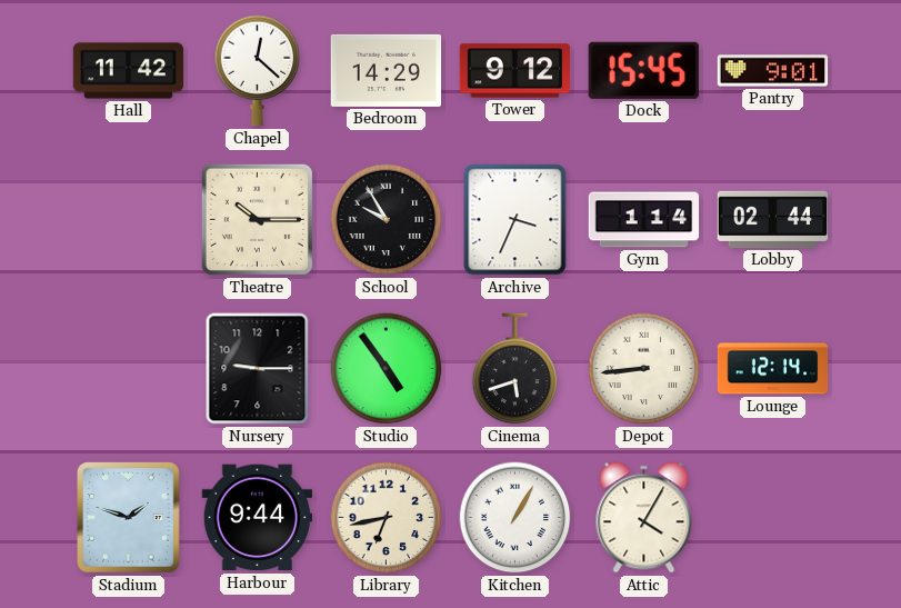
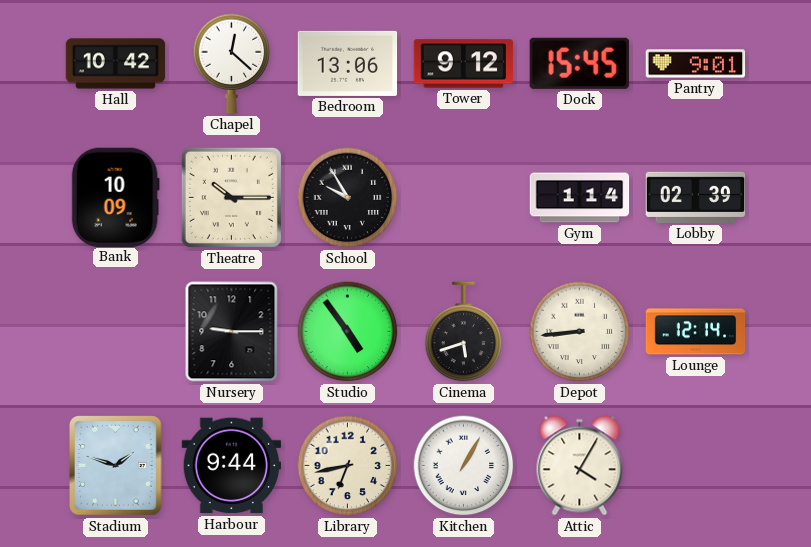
Hall: 11:42 -> 10:42 (116, 64)
Bedroom: 14:29 -> 13:06 (348, 63)
Bank: none -> 10:09 (115, 197)
Archive: 3:34 -> none (515, 220)
Lobby: 02:44 -> 02:39 (696, 197)
